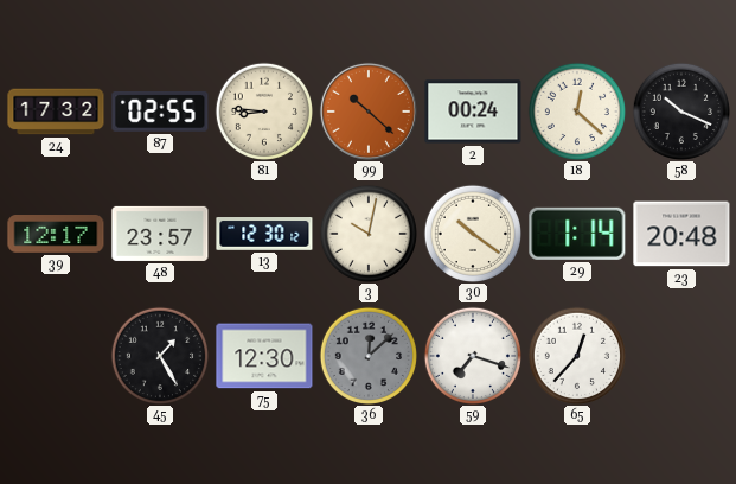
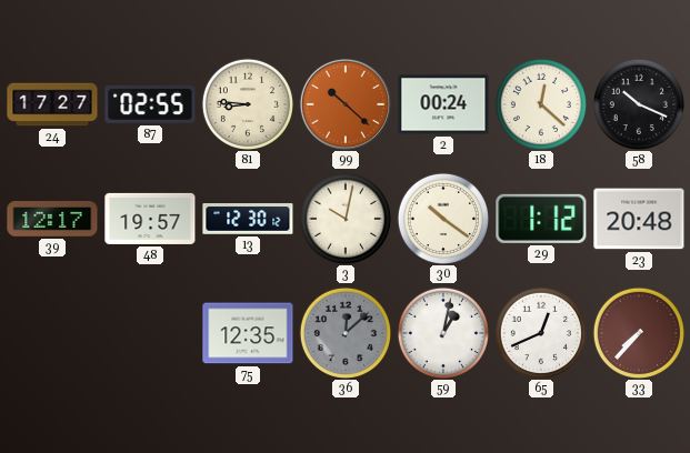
24: 17:32 -> 17:27 (52, 104)
48: 23:57 -> 19:57 (150, 219)
29: 1:14 -> 1:12 (541, 219)
45: 1:25 -> none (159, 355)
75: 12:30 -> 12:35 (248, 333)
59: 7:18 -> 1:02 (442, 332)
65: 12:37 -> 12:41 (540, 332)
33: none -> 7:37 (638, 332)
